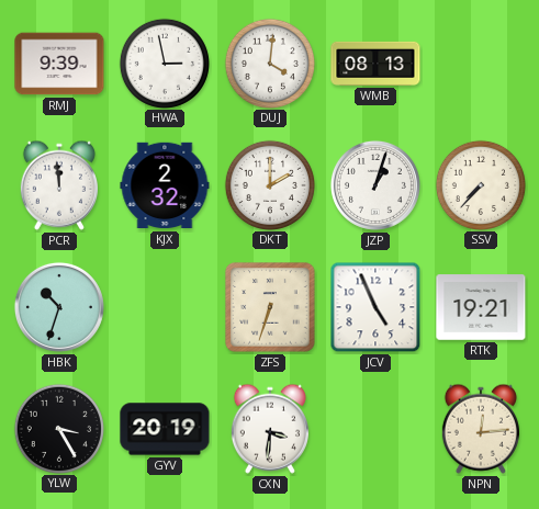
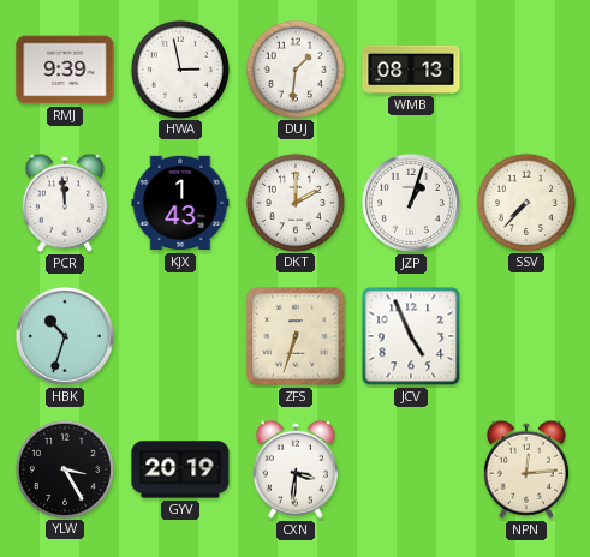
DUJ: 4:01 -> 1:31 (294, 68)
KJX: 2:32 -> 1:43 (180, 203)
RTK: 19:21 -> none (481, 307)
